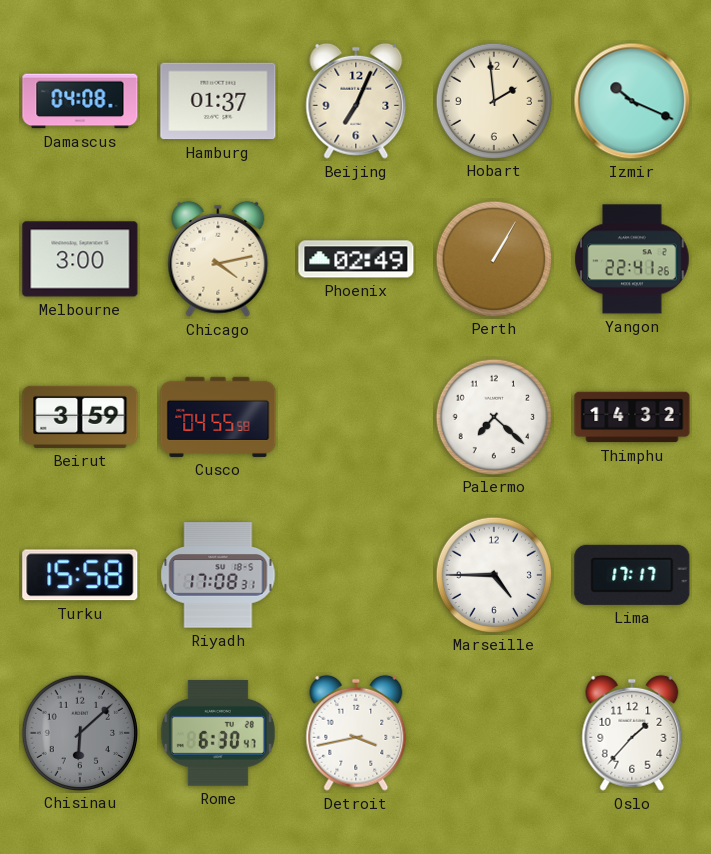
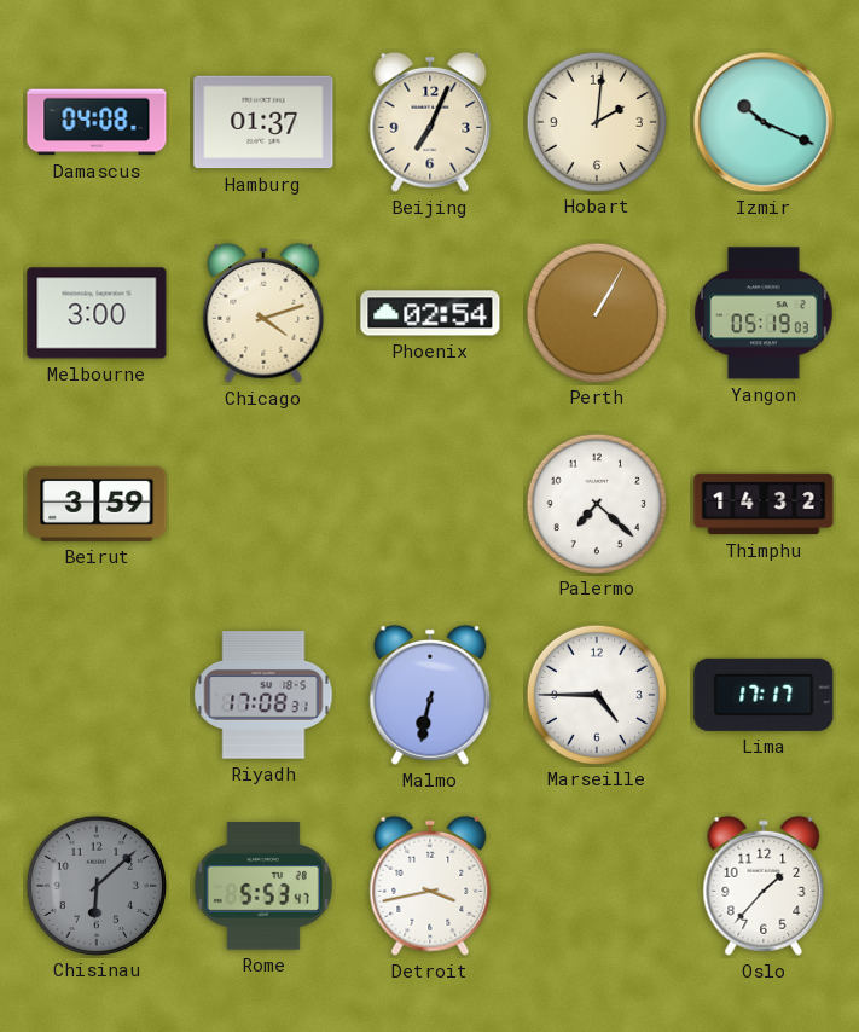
Hobart: 1:59 -> 2:01 (596, 121)
Chicago: 4:13 -> 4:12 (263, 313)
Phoenix: 02:49 -> 02:54 (430, 313)
Yangon: 22:41 -> 05:19 (764, 313)
Cusco: 04:55 -> none (218, 417)
Turku: 15:58 -> none (80, 575)
Malmo: none -> 6:32 (430, 695)
Rome: 6:30 -> 5:53 (263, 887)
